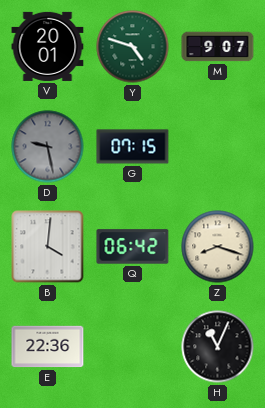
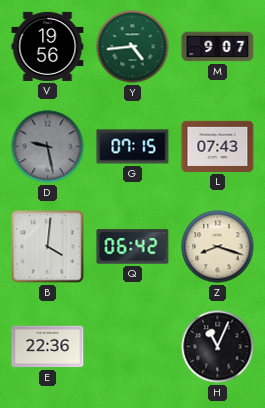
V: 20:01 -> 19:56 (48, 46)
Y: 4:48 -> 4:44 (133, 47)
L: none -> 07:43 (218, 146)
